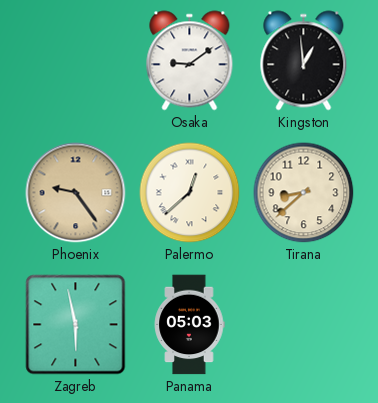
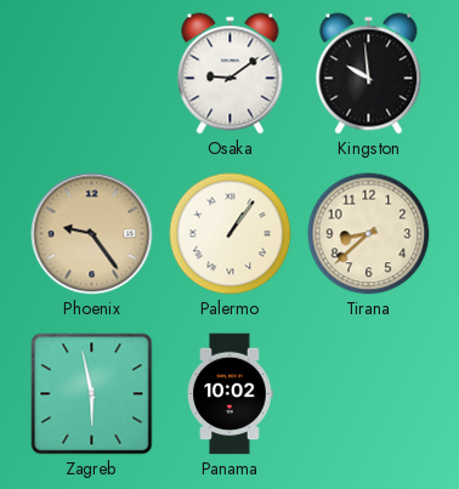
Kingston: 12:59 -> 9:59 (369, 74)
Palermo: 12:38 -> 1:06 (231, 234)
Panama: 05:03 -> 10:02 (229, 394)
